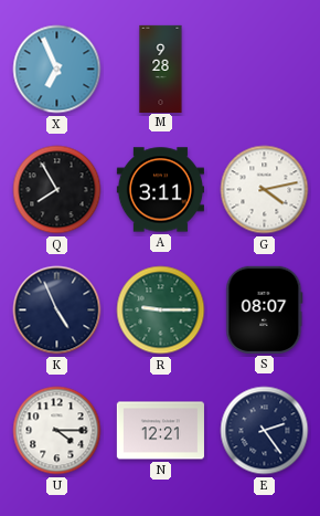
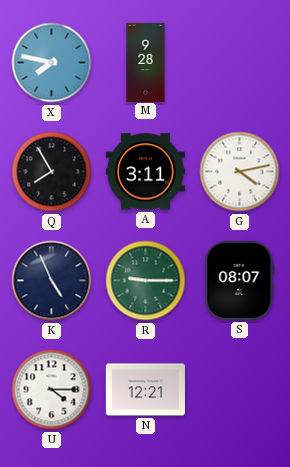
X: 6:56 -> 7:47 (52, 63)
E: 2:24 -> none (265, 431)
